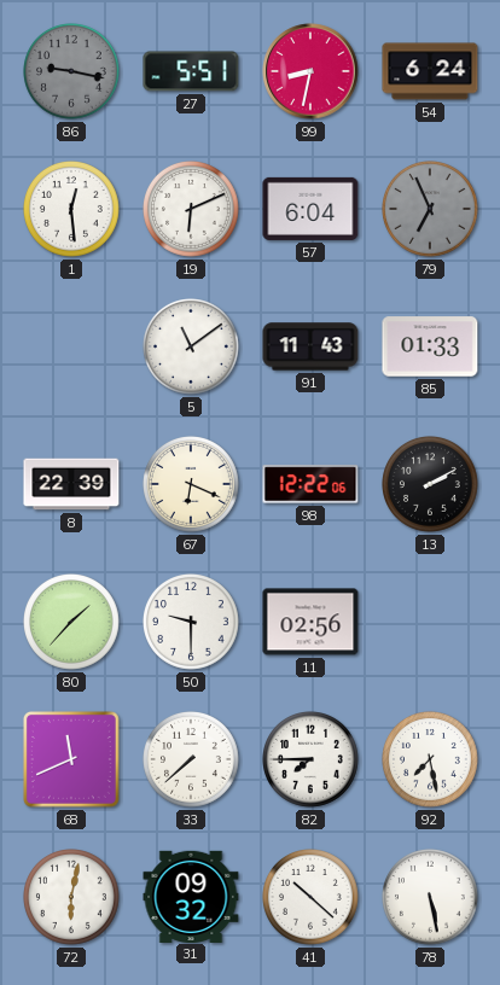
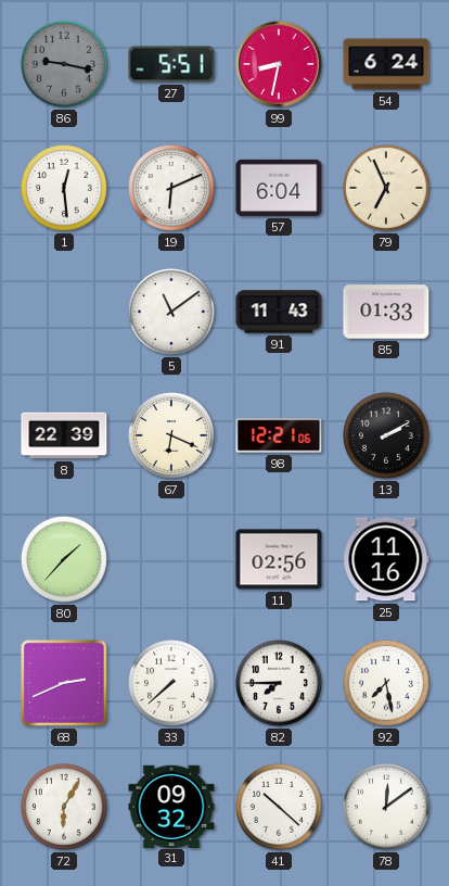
79 dial: grey -> cream (387, 189)
98: 12:22 -> 12:21 (279, 435)
50: 9:30 -> none (192, 623)
25: none -> 11:16 (386, 559)
68: 11:41 -> 2:41 (65, 684)
72: 6:02 -> 6:05 (65, 808)
78: 5:28 -> 12:09 (387, 808)
